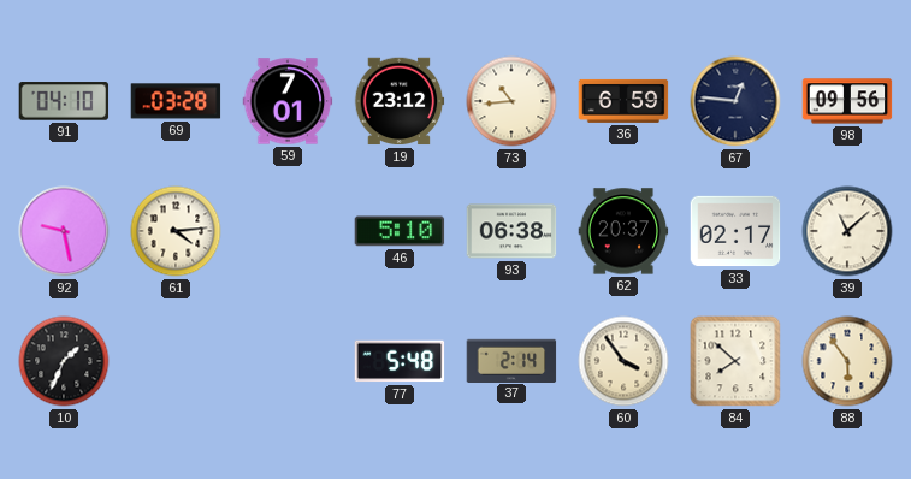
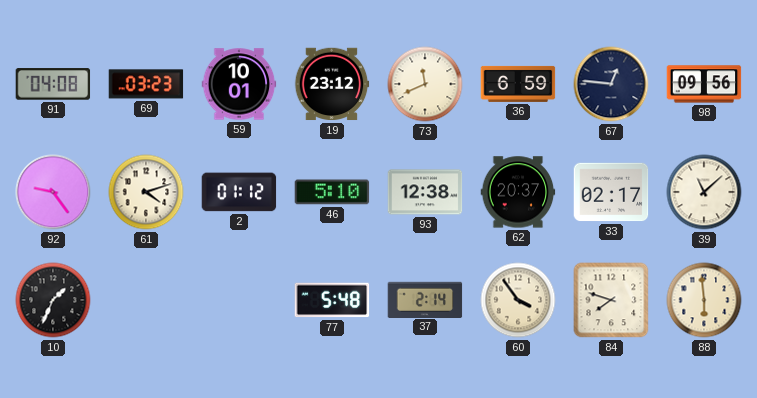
91: 04:10 -> 04:08 (53, 84)
69: 03:28 -> 03:23 (146, 84)
59: 7:01 -> 10:01 (239, 84)
73: 10:44 -> 11:41 (425, 84)
92: 9:28 -> 9:24 (53, 192)
61: 4:14 -> 4:12 (146, 192)
2: none -> 01:12 (239, 192)
93: 06:38 -> 12:38 (425, 192)
84: 7:52 -> 7:48 (611, 300)
88: 5:54 -> 5:59 (704, 300)
